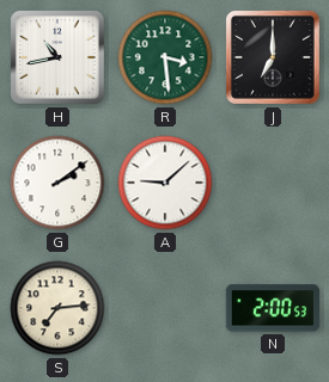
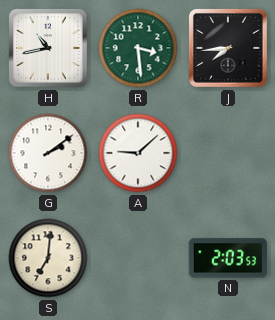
J: 7:00 -> 7:44 (228, 48)
S: 7:14 -> 7:01 (48, 258)
N: 2:00 -> 2:03 (228, 258)
